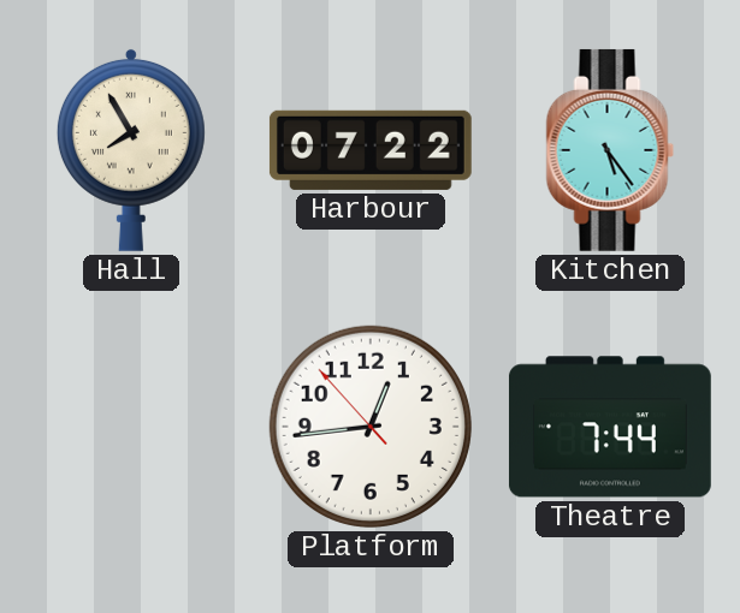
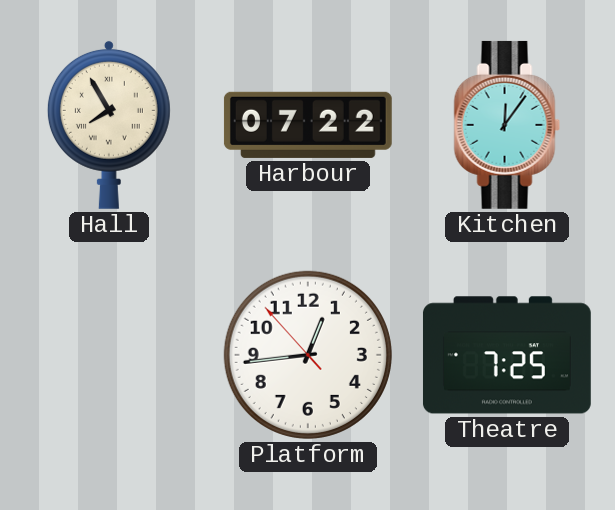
Kitchen: 5:24 -> 12:06 (507, 125)
Theatre: 7:44 -> 7:25 (507, 355)
